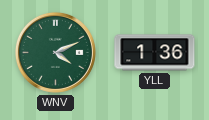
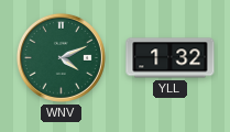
YLL: 1:36 -> 1:32 (171, 58)
